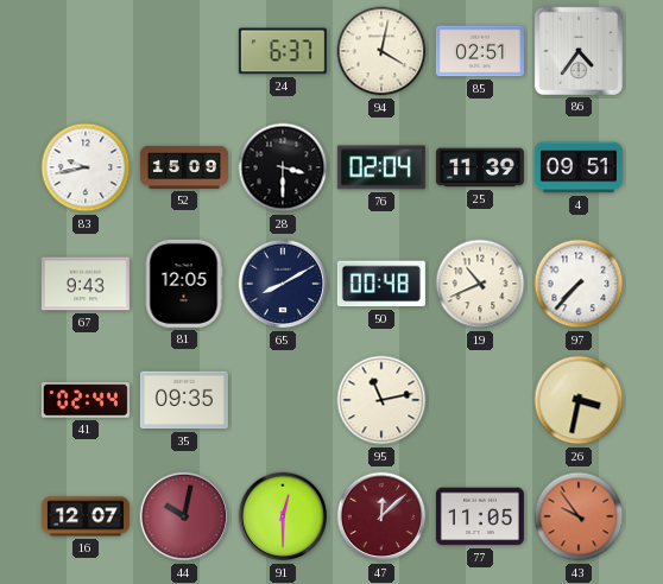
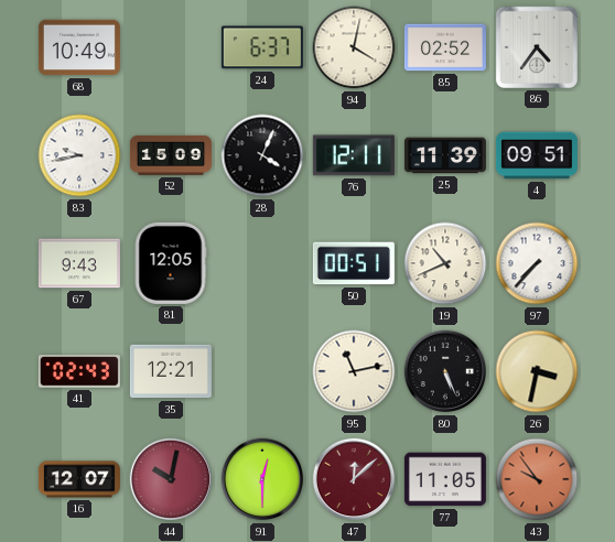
68: none -> 10:49 (79, 47)
85: 02:51 -> 02:52 (445, 47)
28: 3:30 -> 4:04 (262, 155)
76: 02:04 -> 12:11 (354, 155)
65: 8:10 -> none (283, 284)
50: 00:48 -> 00:51 (354, 263)
41: 02:44 -> 02:43 (79, 371)
35: 09:35 -> 12:21 (171, 371)
80: none -> 5:26 (445, 371)
